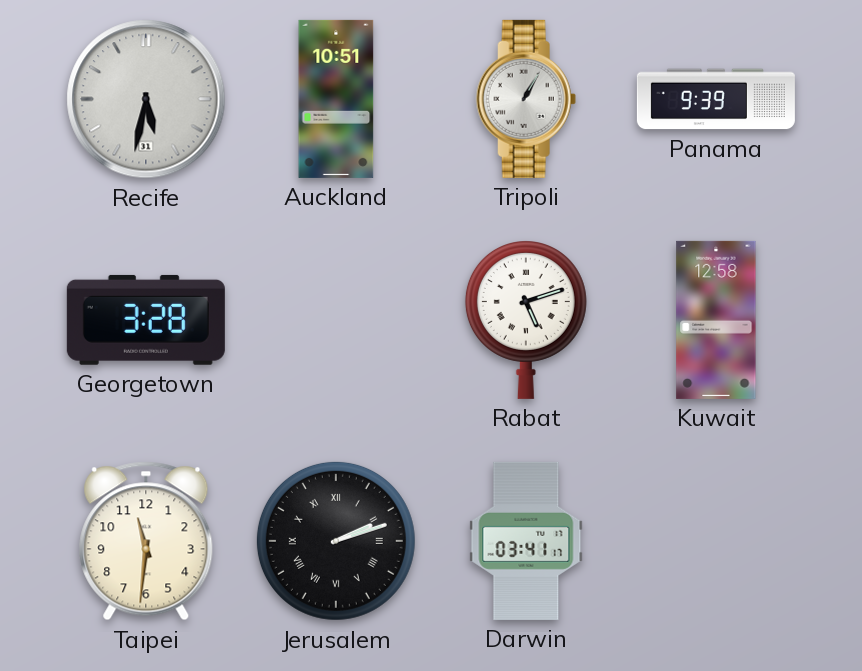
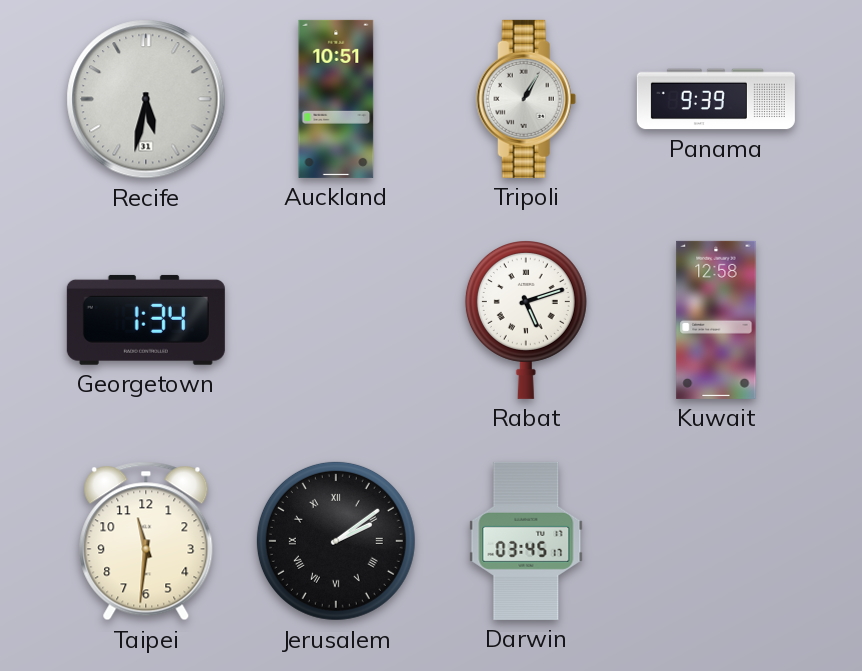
Georgetown: 3:28 -> 1:34 (146, 320)
Jerusalem: 2:12 -> 2:09 (336, 541)
Darwin: 03:41 -> 03:45 (526, 541)
